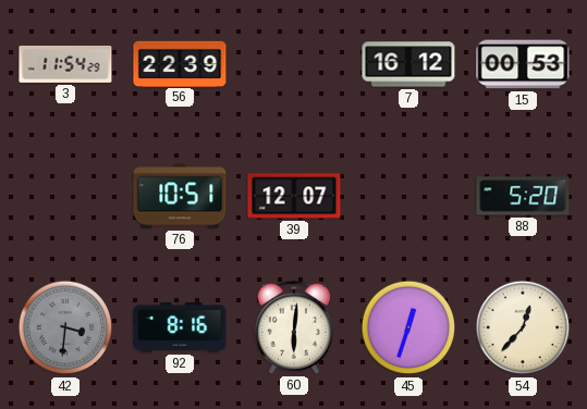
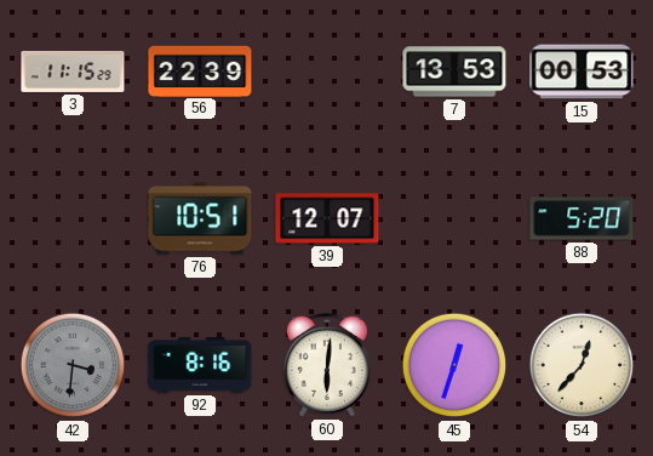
3: 11:54 -> 11:15 (73, 72)
7: 16:12 -> 13:53 (454, 72)
